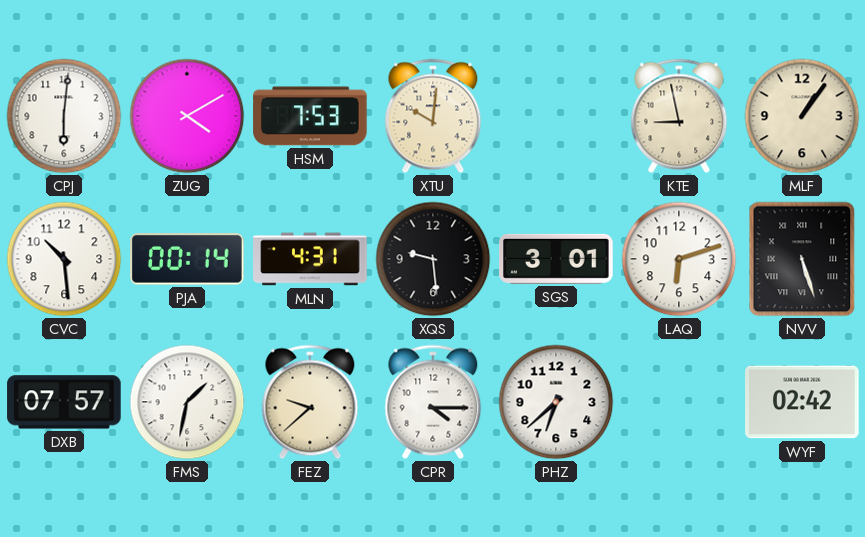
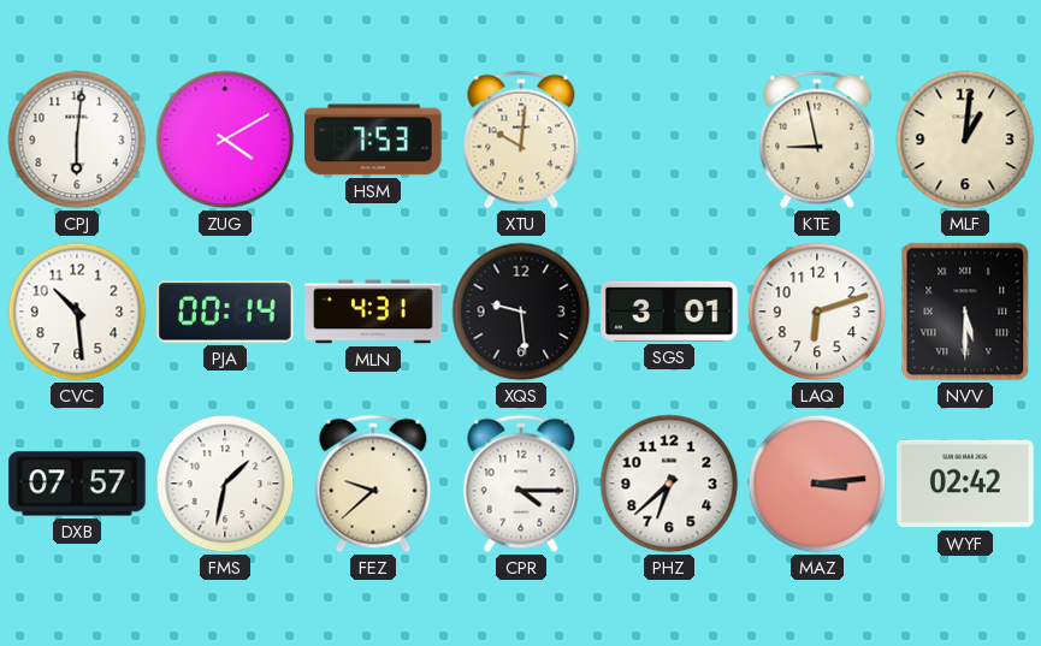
MLF: 1:06 -> 1:01 (965, 140)
NVV: 5:27 -> 5:30 (965, 312)
MAZ: none -> 3:14 (817, 484)
